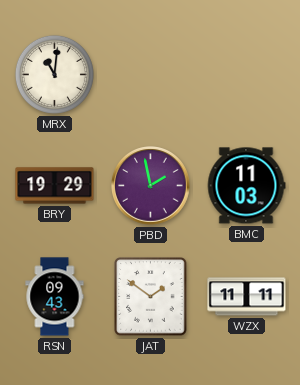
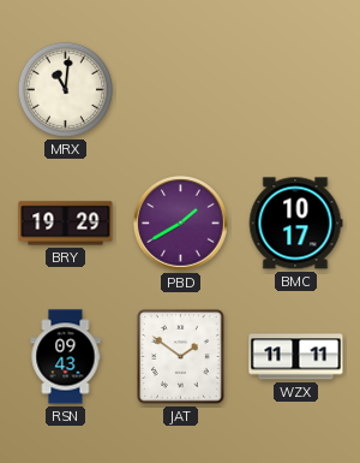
PBD: 1:58 -> 1:40 (181, 224)
BMC: 11:03 -> 10:17 (295, 224)
